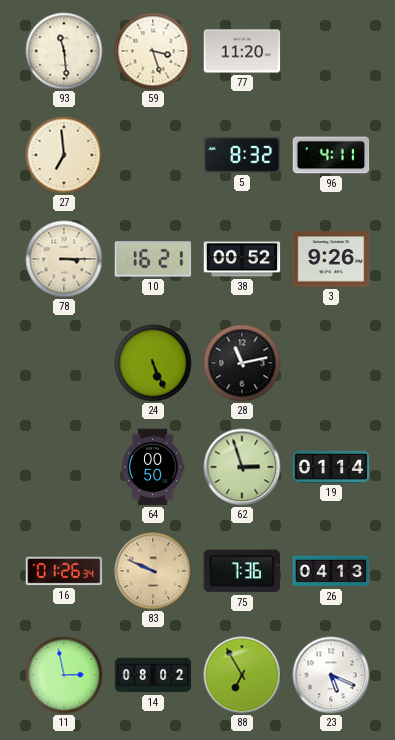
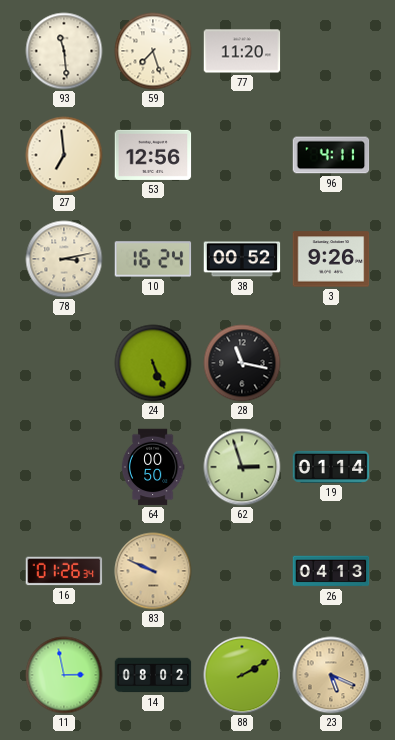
59: 3:27 -> 7:27 (153, 51)
53: none -> 12:56 (153, 155)
5: 8:32 -> none (242, 156)
78: 3:15 -> 3:13 (64, 259)
10: 16:21 -> 16:24 (153, 259)
28: 11:13 -> 11:17 (242, 363)
75: 7:36 -> none (242, 571)
88: 6:55 -> 2:10 (242, 675)
23 dial: white -> champagne (331, 675)
